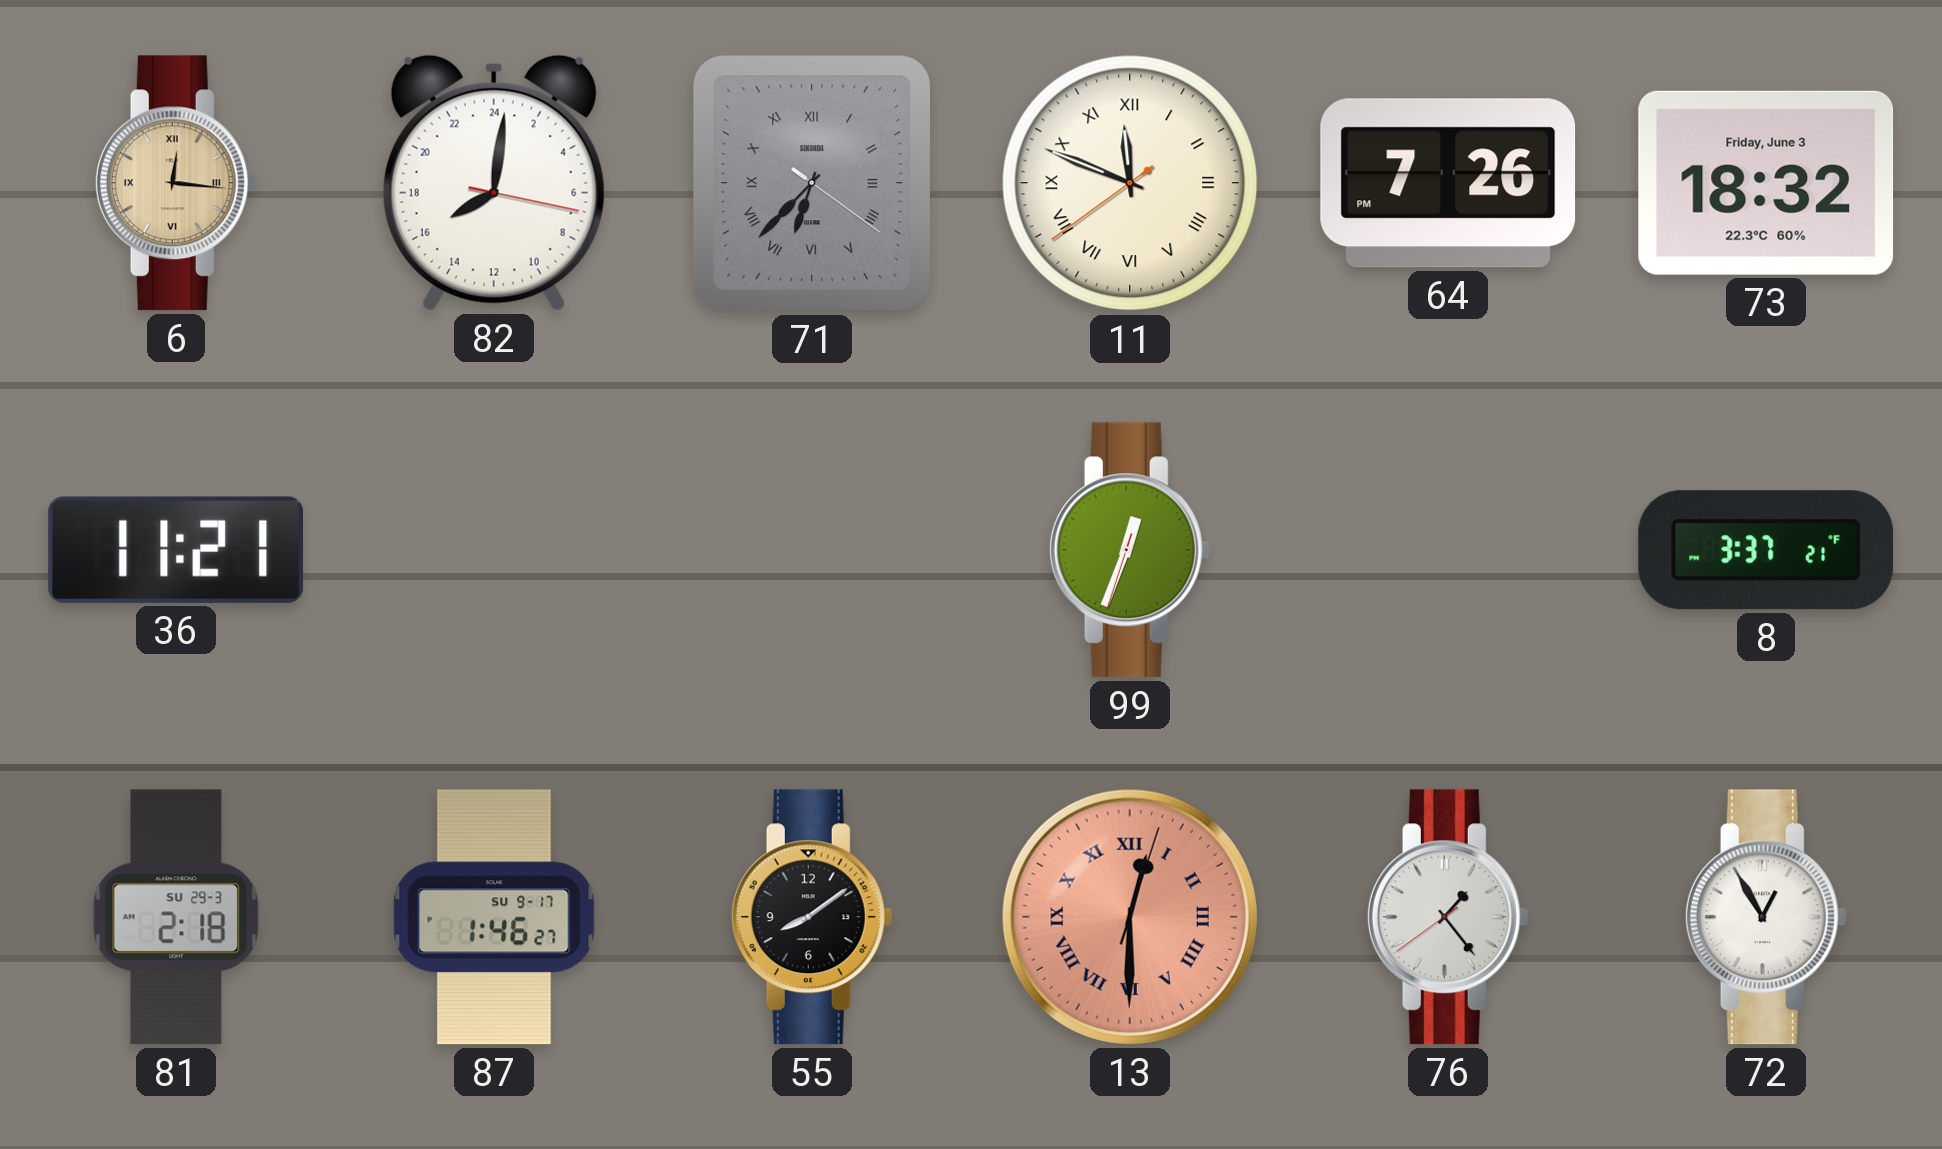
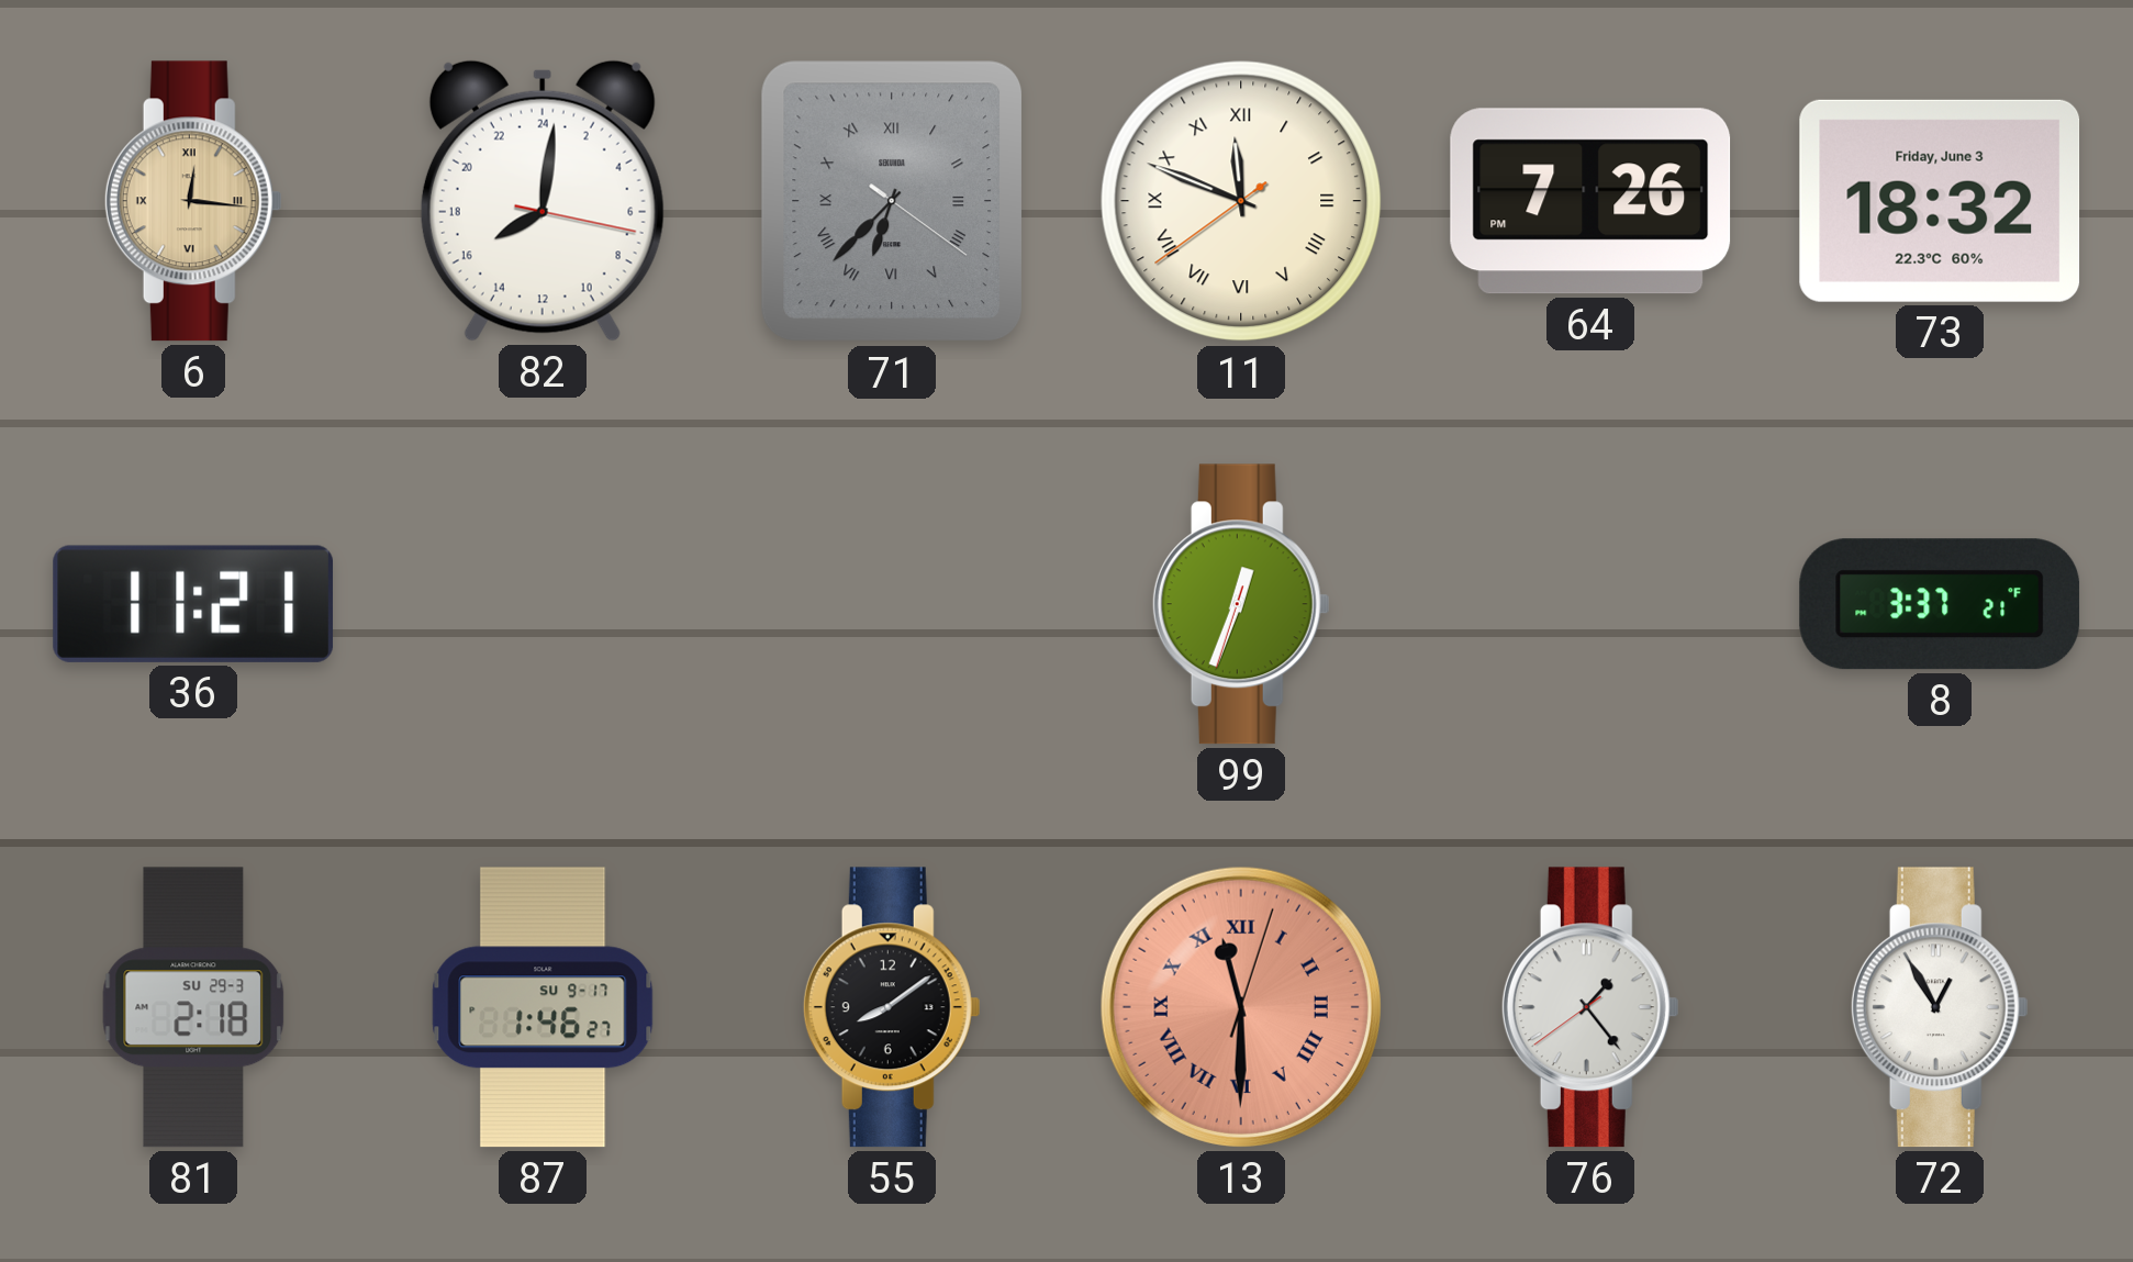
13: 12:30 -> 11:30 (1241, 1007)
